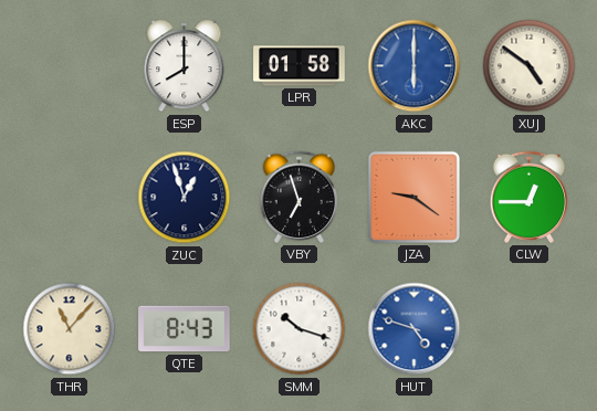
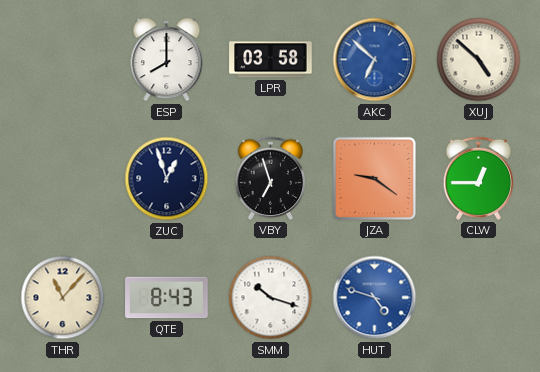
LPR: 01:58 -> 03:58 (271, 60)
AKC: 6:00 -> 6:52 (375, 60)
XUJ: 4:51 -> 4:52 (479, 60)
